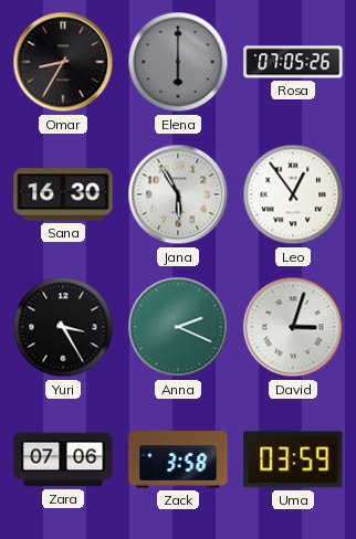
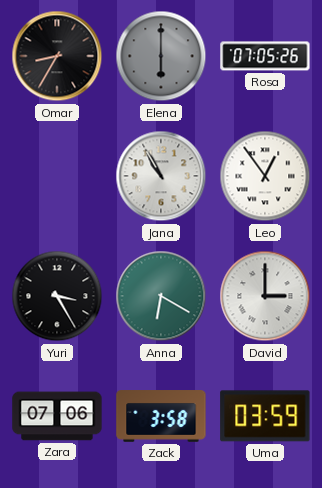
Sana: 16:30 -> none (63, 194)
Jana: 5:55 -> 10:55 (161, 176)
Anna: 2:19 -> 6:20 (161, 296)
David: 3:03 -> 3:00 (265, 296)
